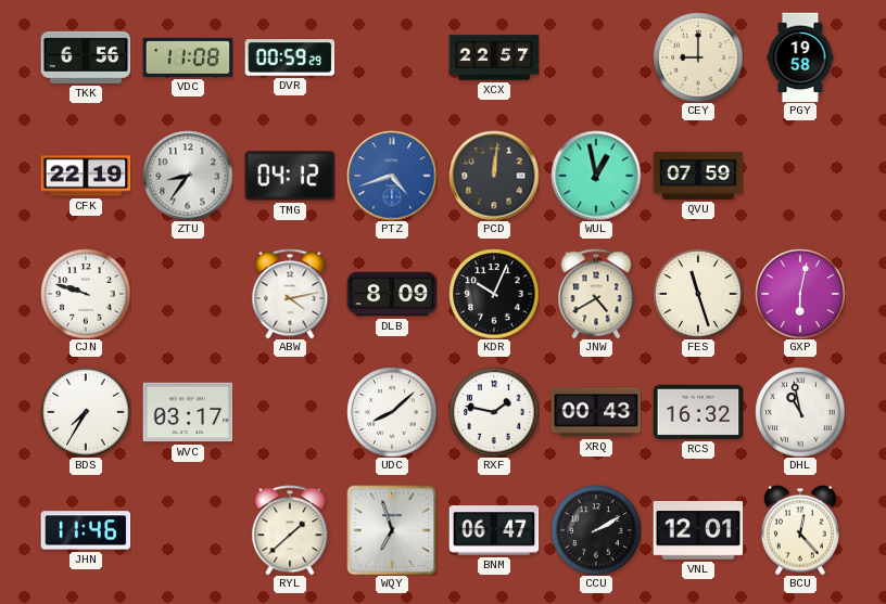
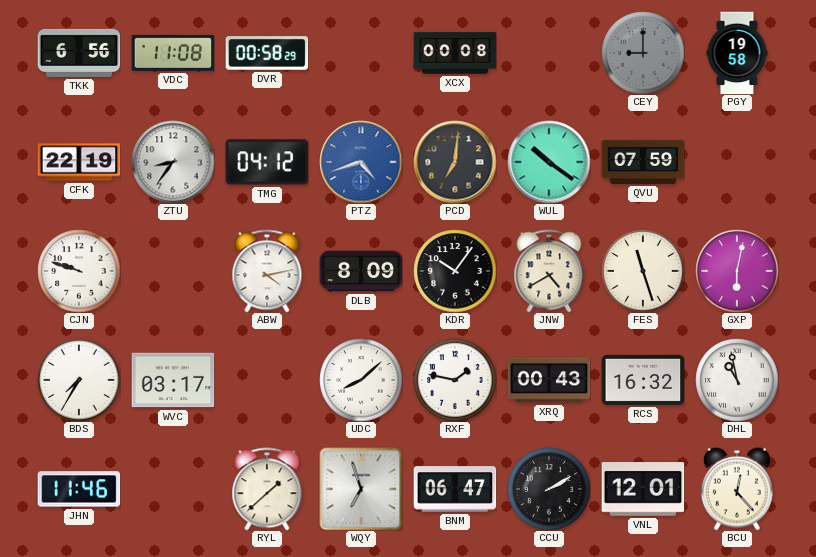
DVR: 00:59 -> 00:58 (267, 53)
XCX: 22:57 -> 00:08 (455, 53)
CEY dial: cream -> grey (643, 53)
PCD: 12:01 -> 7:01 (455, 162)
WUL: 12:58 -> 10:21 (549, 162)
KDR: 10:04 -> 10:06 (455, 271)
